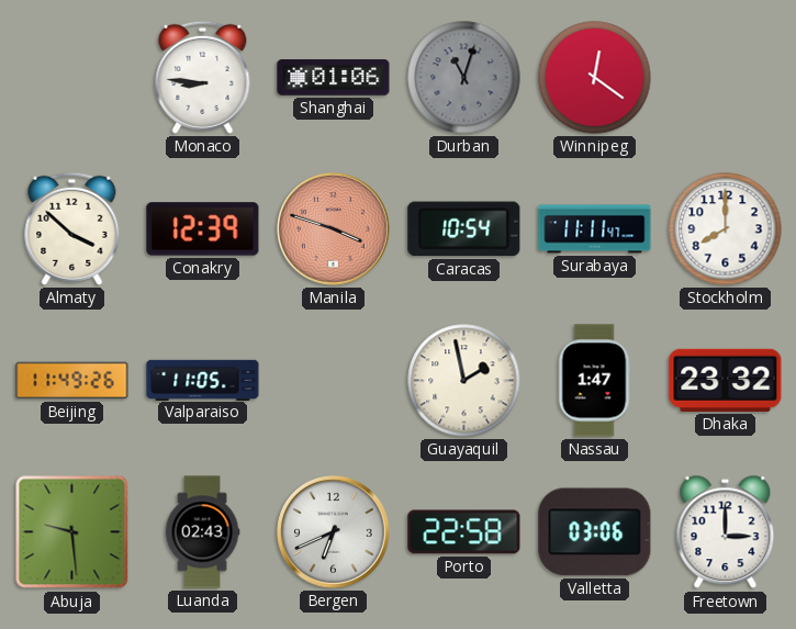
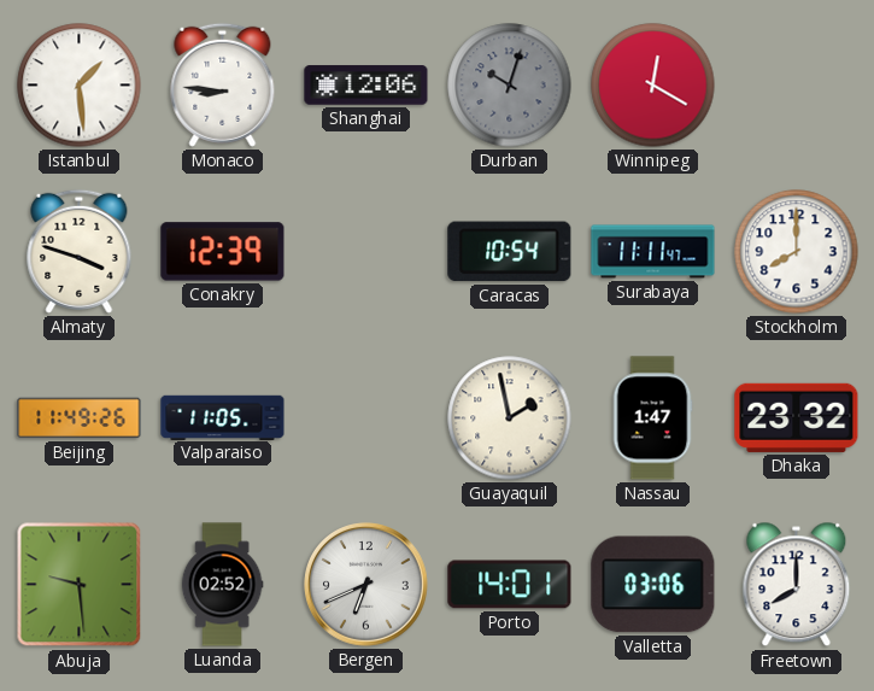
Istanbul: none -> 1:29 (80, 86)
Shanghai: 01:06 -> 12:06 (366, 86)
Durban: 11:03 -> 10:03 (510, 86)
Winnipeg: 12:21 -> 12:20 (653, 86)
Almaty: 3:52 -> 3:48 (80, 251)
Manila: 3:48 -> none (334, 229)
Luanda: 02:43 -> 02:52 (222, 585)
Porto: 22:58 -> 14:01 (510, 585)
Freetown: 3:00 -> 8:00 (797, 585)
